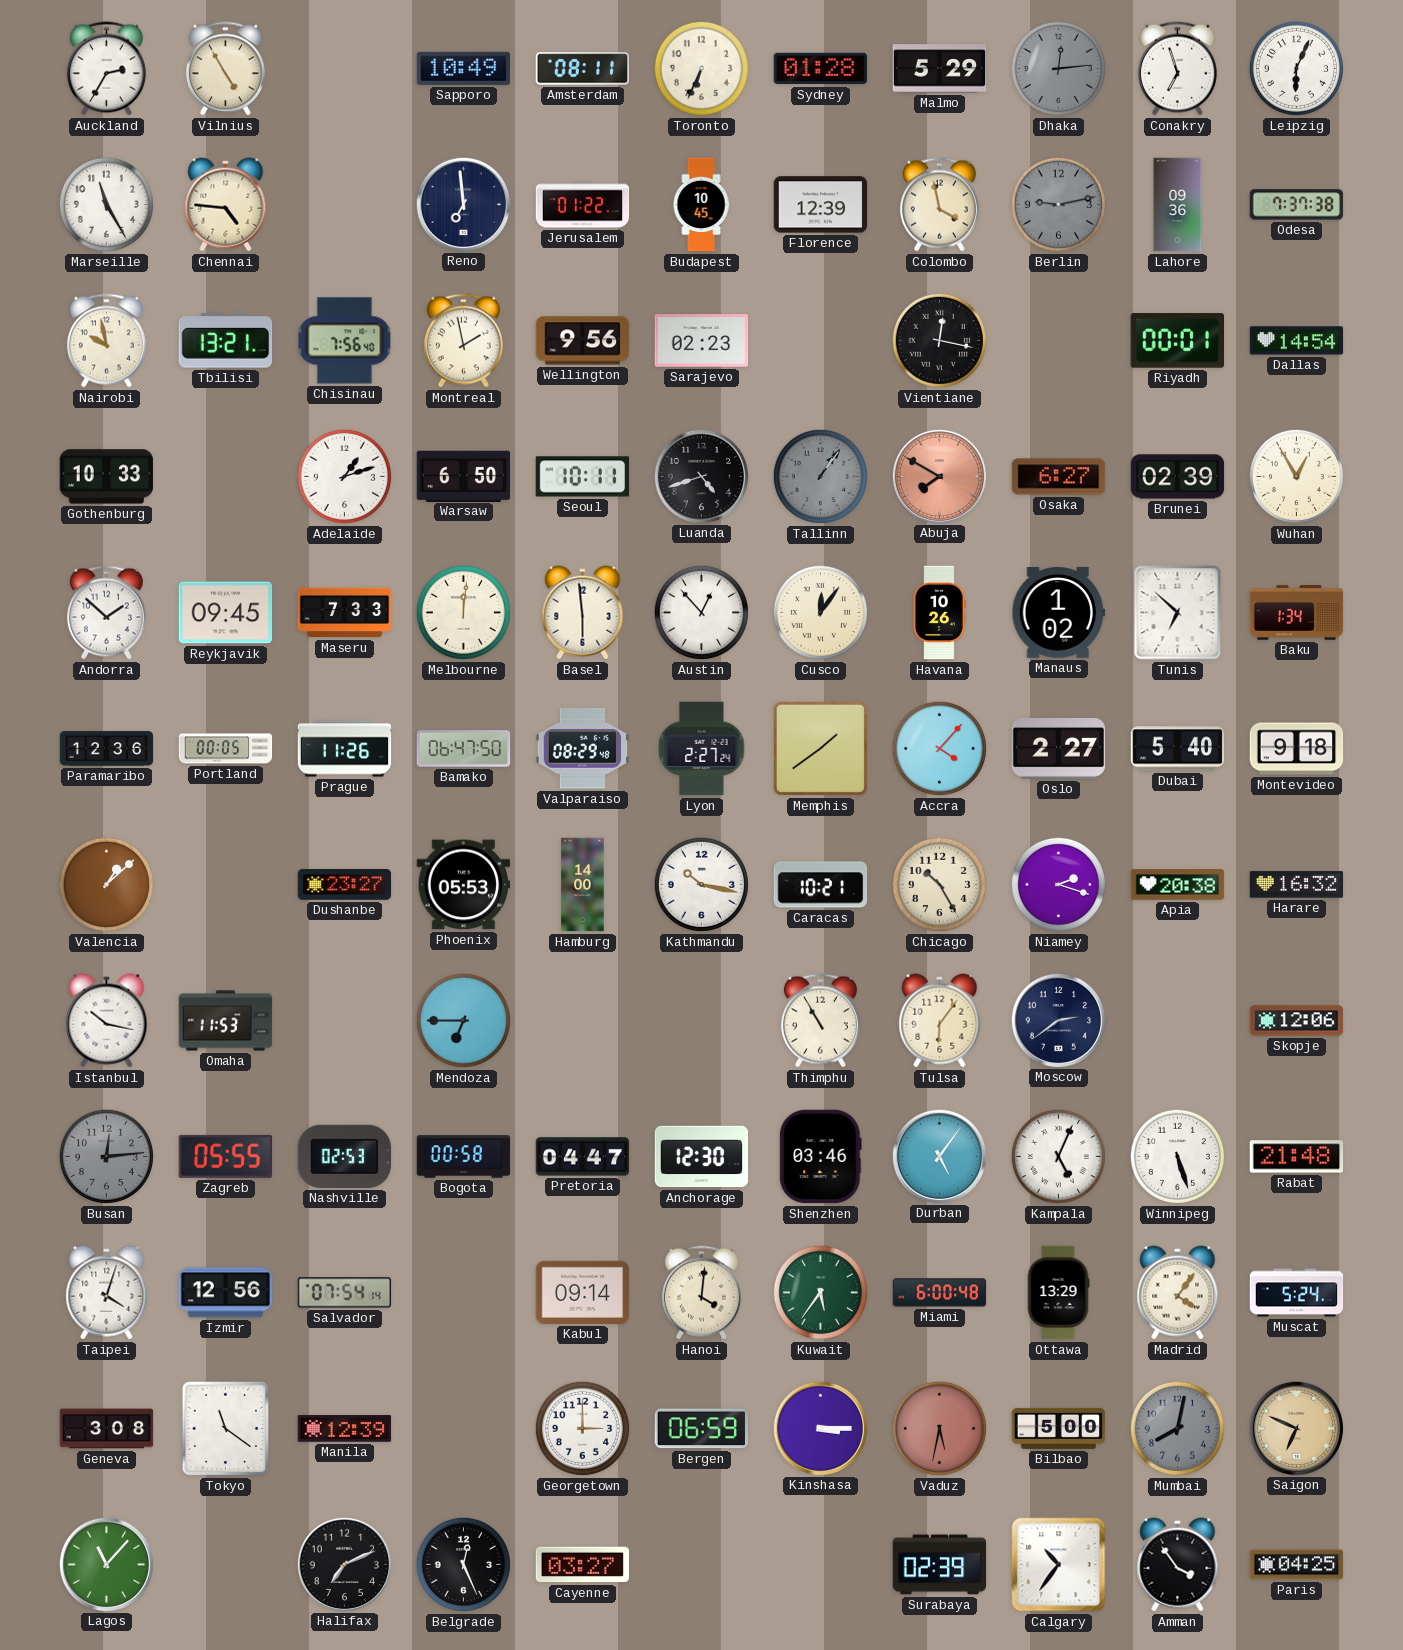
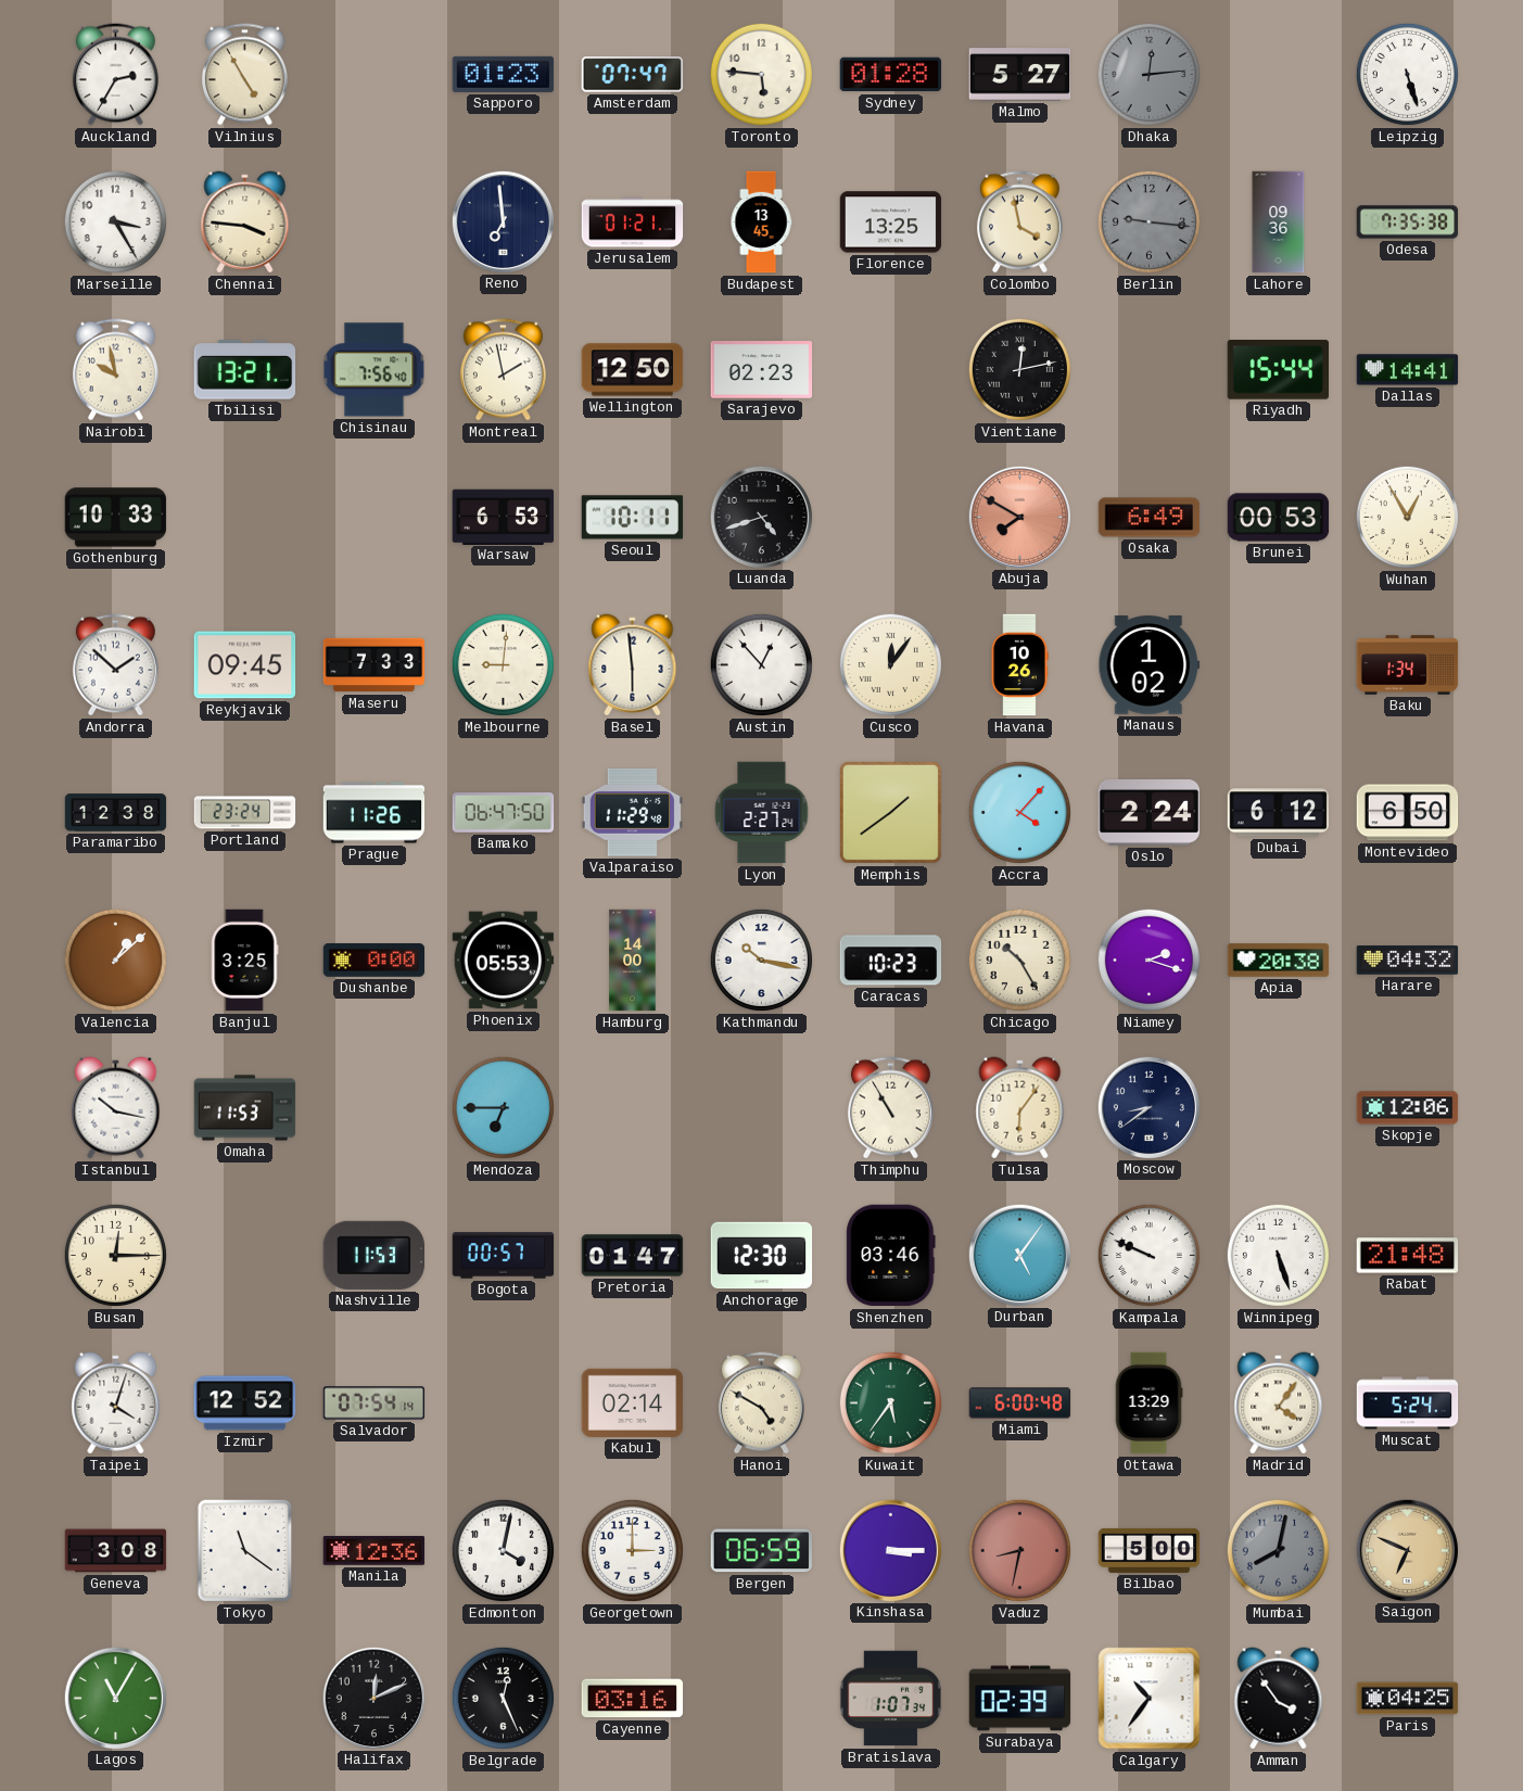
Sapporo: 10:49 -> 01:23 (504, 74)
Amsterdam: 08:11 -> 07:47 (633, 75)
Toronto: 6:34 -> 5:46 (761, 74)
Malmo: 5:29 -> 5:27 (1020, 75)
Conakry: 6:57 -> none (1177, 69)
Leipzig: 6:04 -> 5:27 (1407, 74)
Marseille: 11:25 -> 3:25 (115, 221)
Chennai: 4:46 -> 3:46 (245, 223)
Jerusalem: 01:22 -> 01:21 (633, 223)
Budapest: 10:45 -> 13:45 (761, 223)
Florence: 12:39 -> 13:25 (891, 223)
Berlin: 9:13 -> 9:16 (1148, 221)
Odesa: 7:37 -> 7:35 (1408, 223)
Wellington: 9:56 -> 12:50 (633, 370)
Vientiane: 12:17 -> 12:13 (1019, 369)
Riyadh: 00:01 -> 15:44 (1278, 370)
Dallas: 14:54 -> 14:41 (1408, 370)
Adelaide: 1:12 -> none (344, 476)
Warsaw: 6:50 -> 6:53 (504, 517)
Tallinn: 1:06 -> none (820, 476)
Osaka: 6:27 -> 6:49 (1150, 518)
Brunei: 02:39 -> 00:53 (1279, 518)
Melbourne: 12:01 -> 9:01 (503, 664)
Tunis: 6:52 -> none (1178, 613)
Paramaribo: 12:36 -> 12:38 (116, 813)
Portland: 00:05 -> 23:24 (245, 813)
Valparaiso: 08:29 -> 11:29 (633, 813)
Oslo: 2:27 -> 2:24 (1150, 813)
Dubai: 5:40 -> 6:12 (1279, 813)
Montevideo: 9:18 -> 6:50 (1408, 813)
Banjul: none -> 3:25 (244, 961)
Dushanbe: 23:27 -> 0:00 (375, 961)
Caracas: 10:21 -> 10:23 (891, 961)
Harare: 16:32 -> 04:32 (1408, 961)
Moscow: 2:39 -> 8:39 (1148, 1107)
Busan: 12:14 -> 12:15 (115, 1255)
Busan dial: grey -> cream (115, 1255)
Zagreb: 05:55 -> none (226, 1156)
Nashville: 02:53 -> 11:53 (373, 1255)
Bogota: 00:58 -> 00:57 (504, 1256)
Pretoria: 04:47 -> 01:47 (633, 1256)
Kampala: 5:04 -> 9:49 (1148, 1255)
Izmir: 12:56 -> 12:52 (245, 1403)
Kabul: 09:14 -> 02:14 (633, 1402)
Hanoi: 4:01 -> 4:50 (761, 1403)
Manila: 12:39 -> 12:36 (375, 1551)
Edmonton: none -> 4:02 (503, 1550)
Vaduz: 5:32 -> 8:32 (1019, 1550)
Lagos: 11:07 -> 11:05 (115, 1698)
Halifax: 7:11 -> 12:11 (373, 1698)
Cayenne: 03:27 -> 03:16 (633, 1699)
Bratislava: none -> 1:07 (891, 1699)
